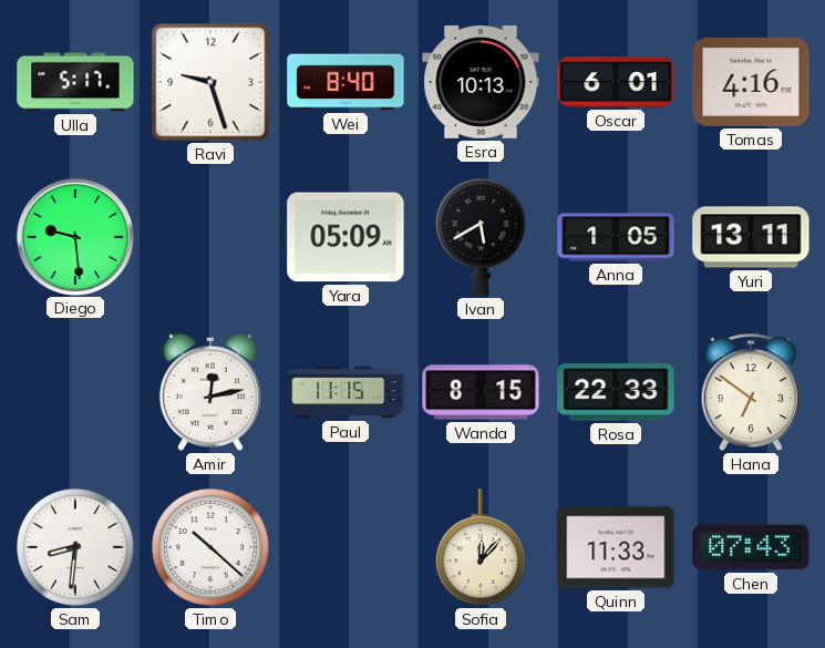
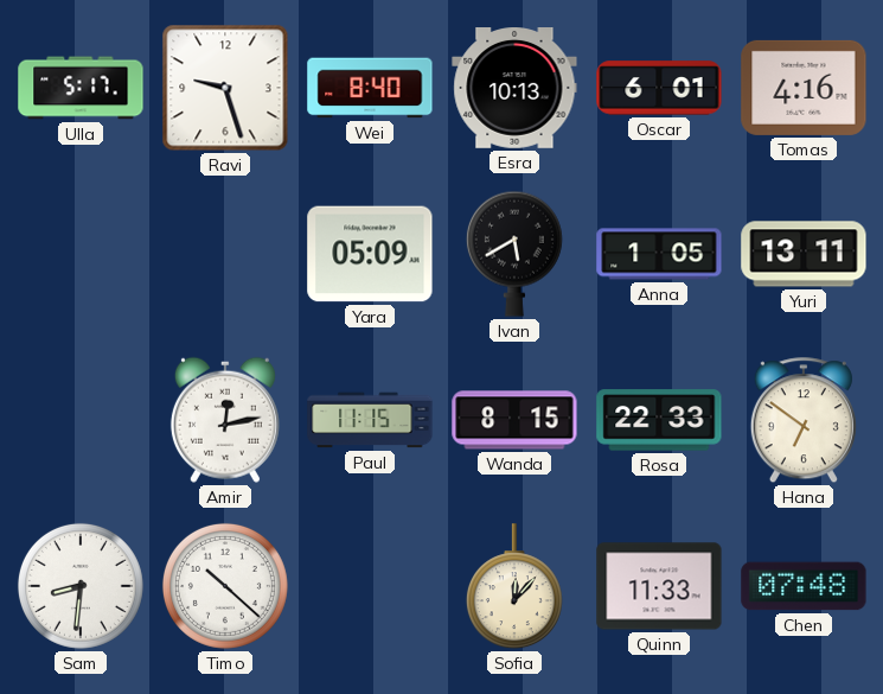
Diego: 9:29 -> none (74, 236)
Chen: 07:43 -> 07:48 (804, 586)
